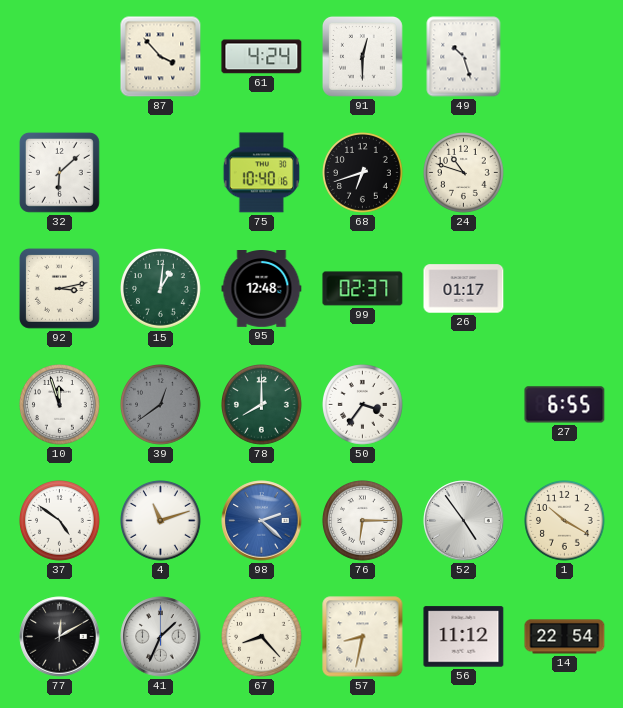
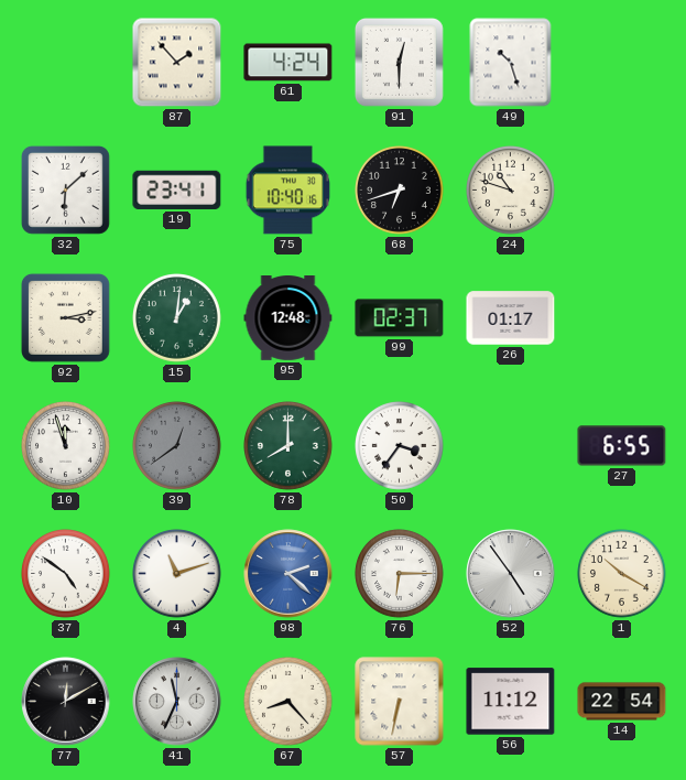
87: 3:53 -> 1:53 (177, 63)
19: none -> 23:41 (177, 189)
41: 1:34 -> 11:34 (177, 702)
57: 8:32 -> 6:32 (400, 702)
